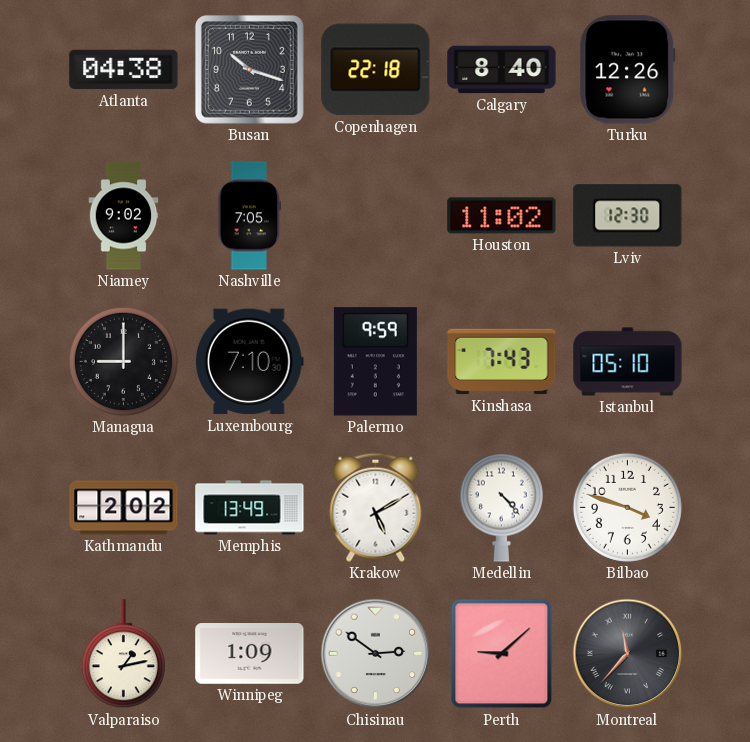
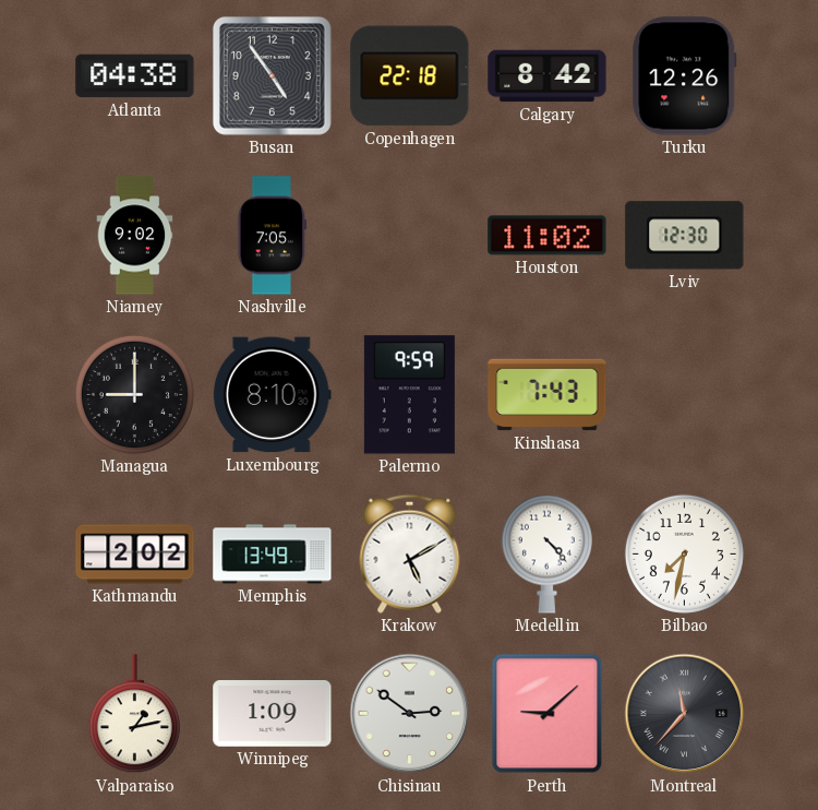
Busan: 10:18 -> 4:54 (272, 75)
Calgary: 8:40 -> 8:42 (548, 76)
Luxembourg: 7:10 -> 8:10 (272, 395)
Istanbul: 05:10 -> none (628, 362)
Bilbao: 3:48 -> 7:32 (684, 553)
